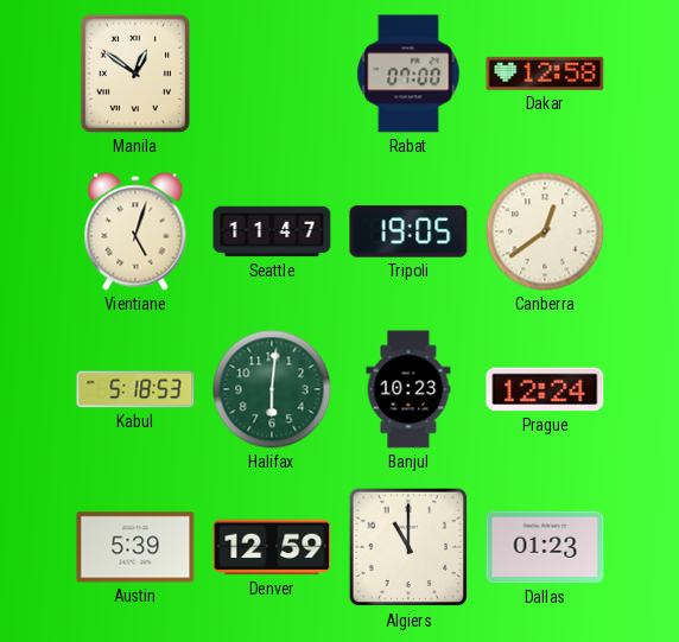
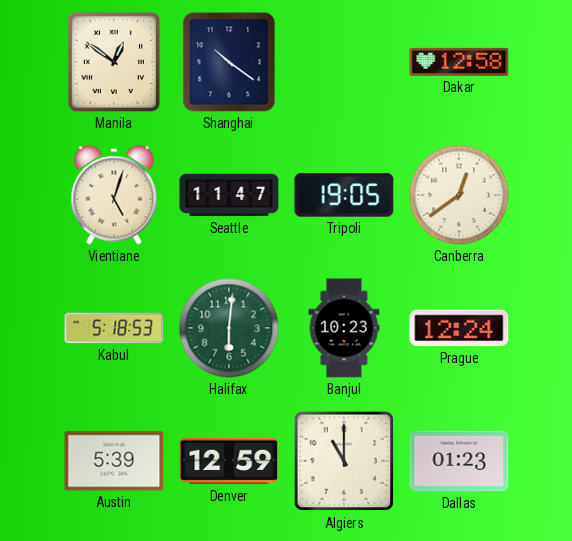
Shanghai: none -> 10:21 (229, 62)
Rabat: 07:00 -> none (408, 74)
